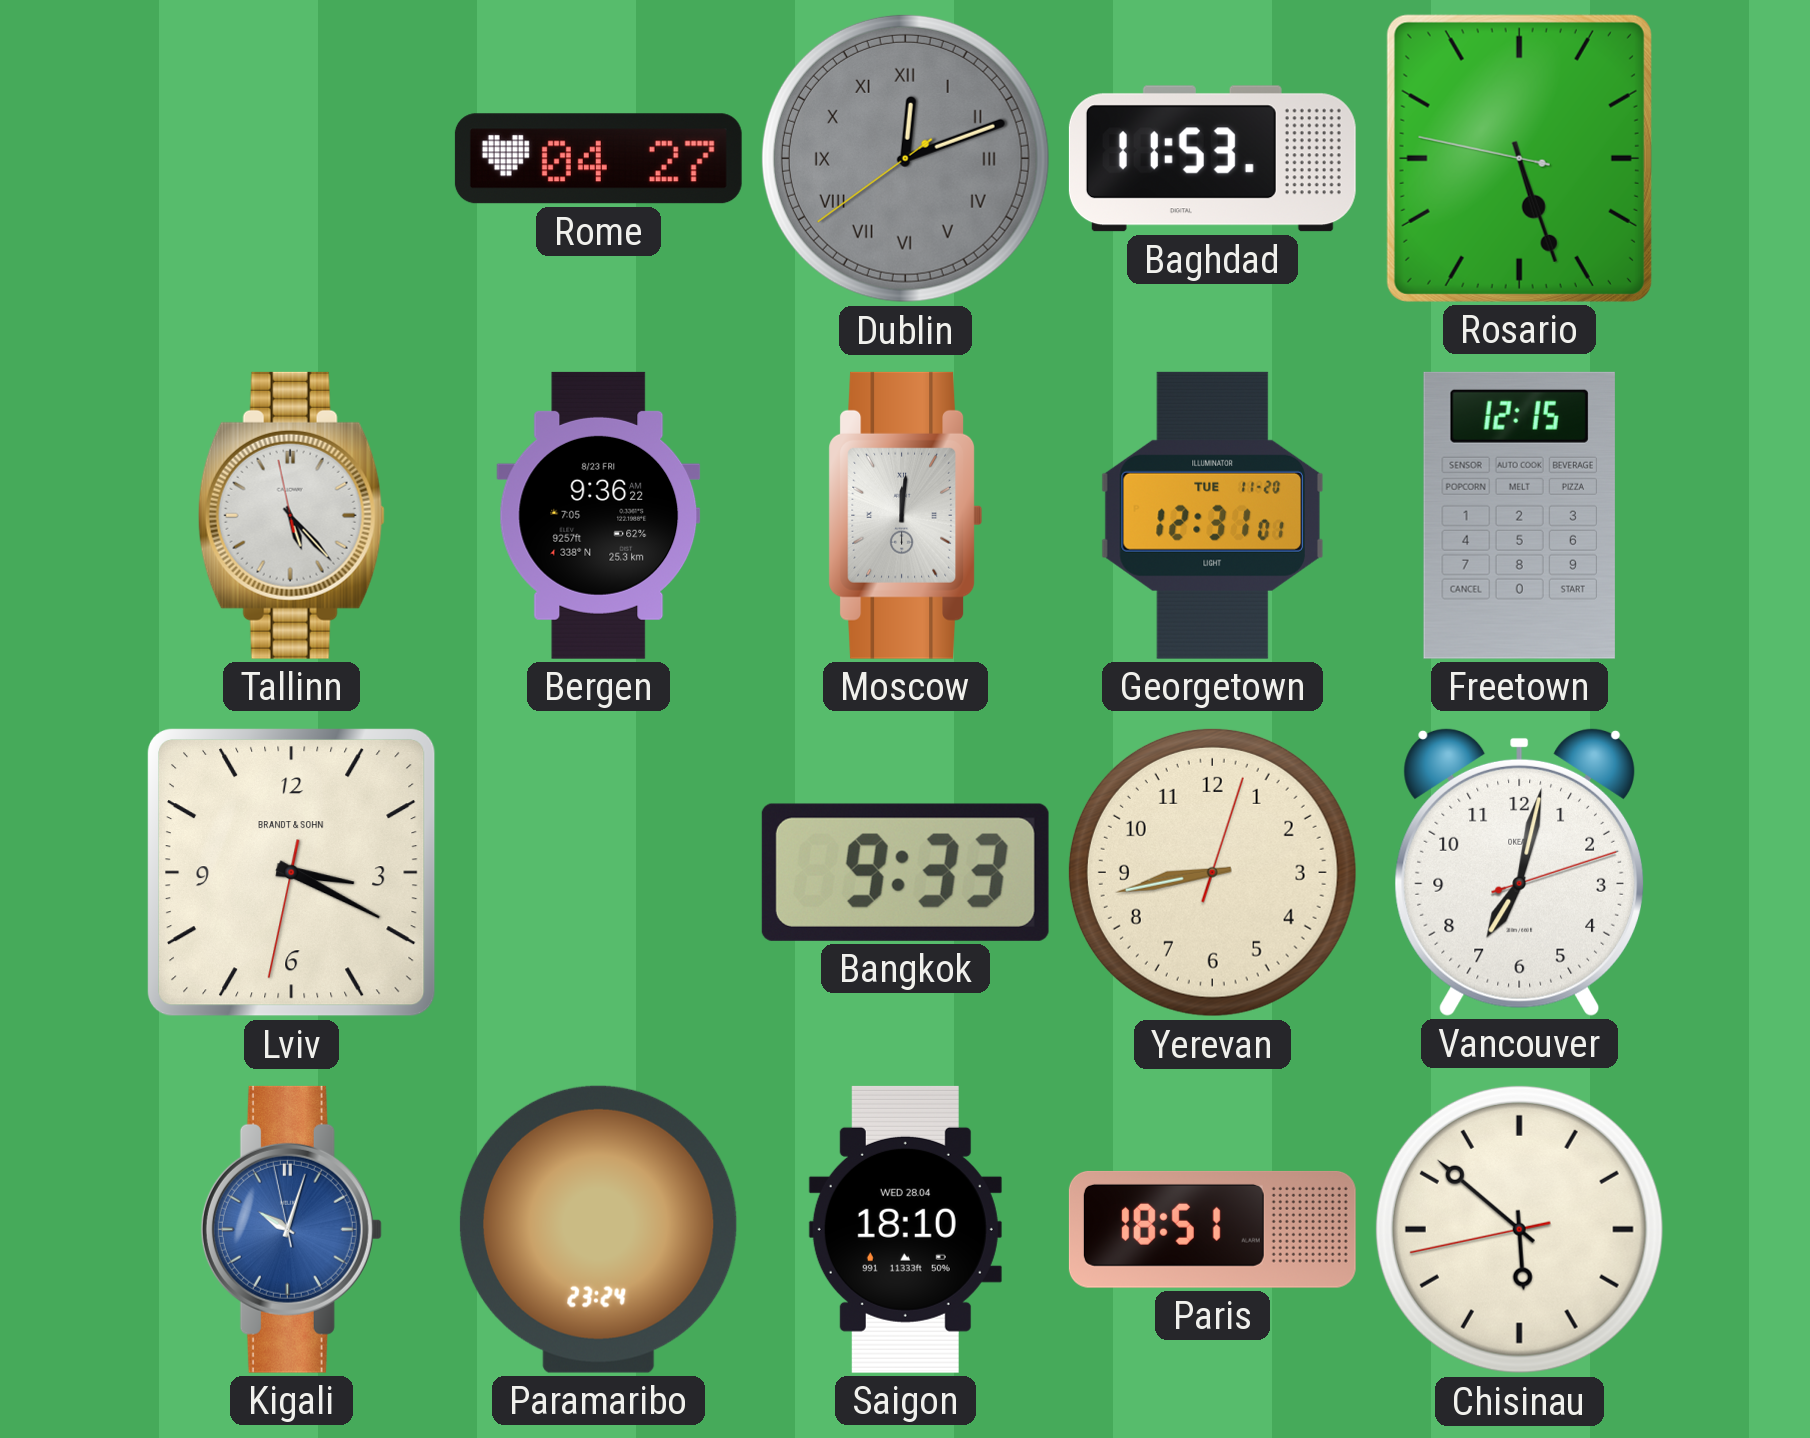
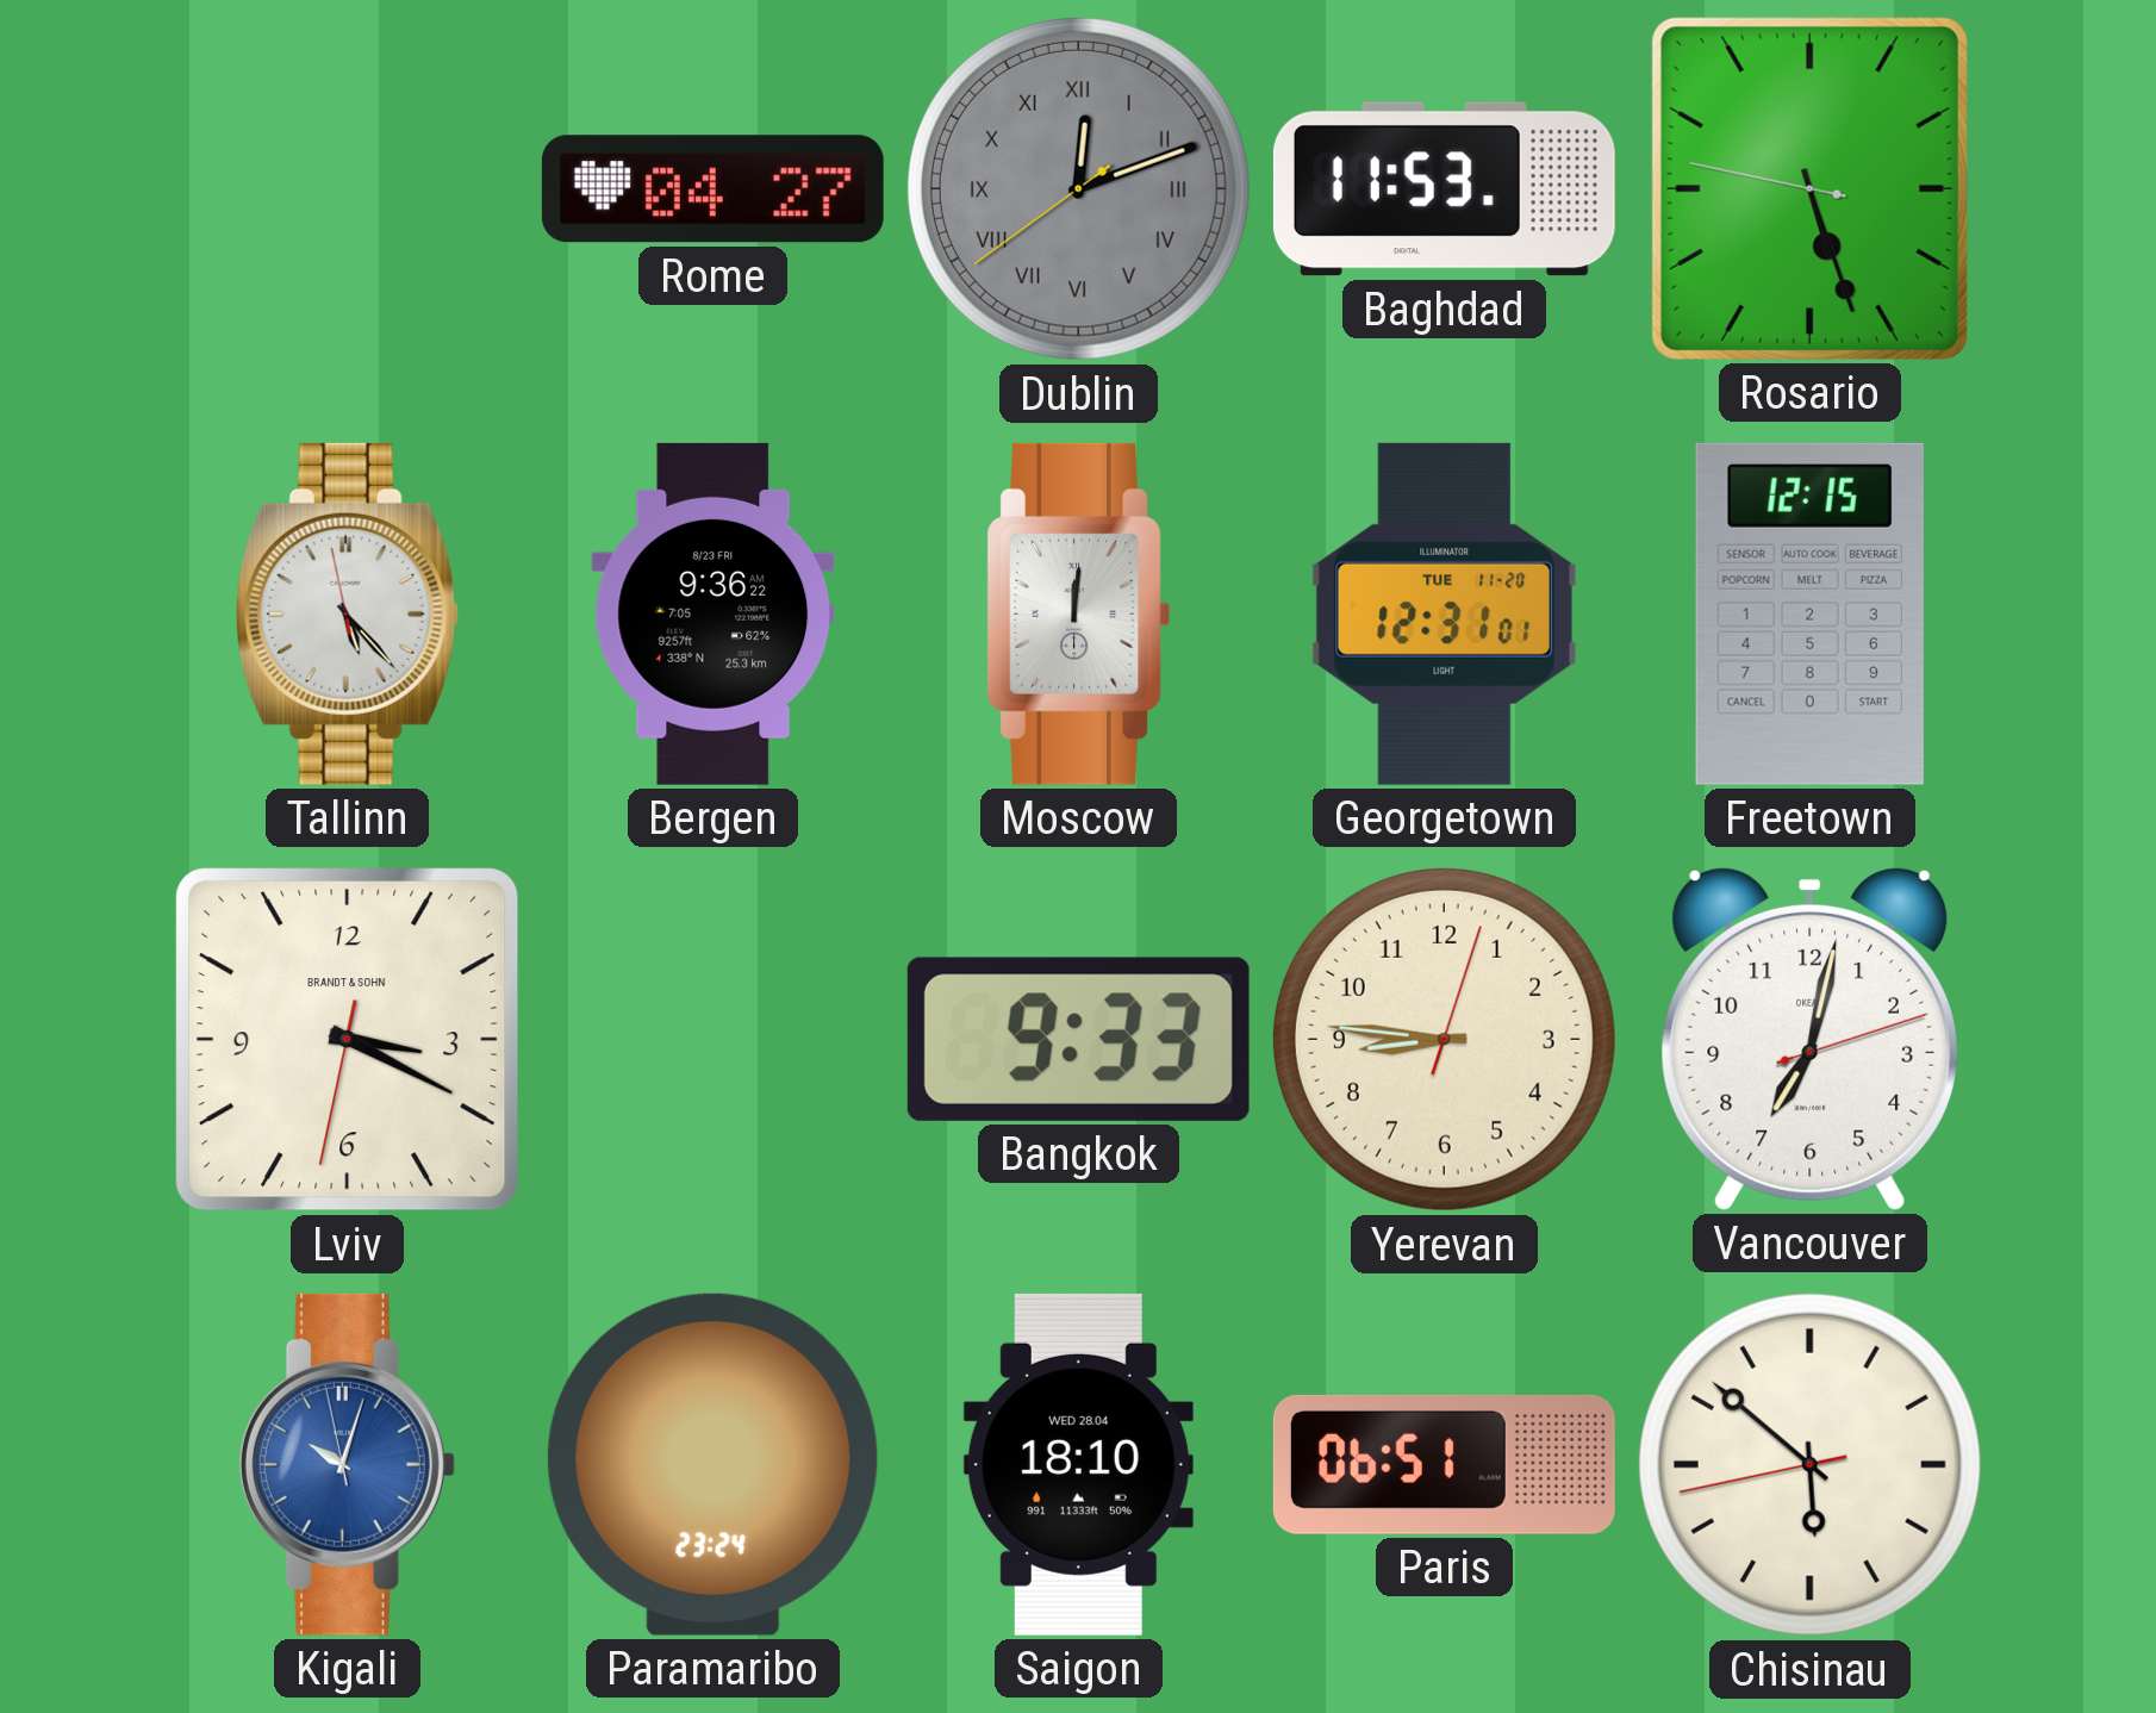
Yerevan: 8:43 -> 8:46 (1444, 1039)
Paris: 18:51 -> 06:51 (1444, 1464)
